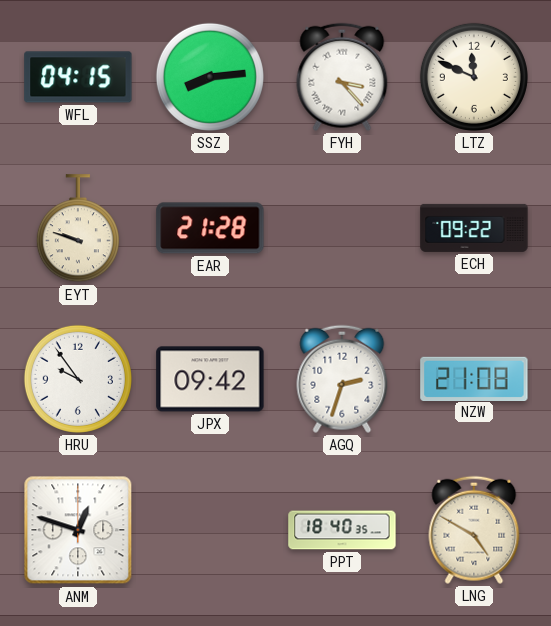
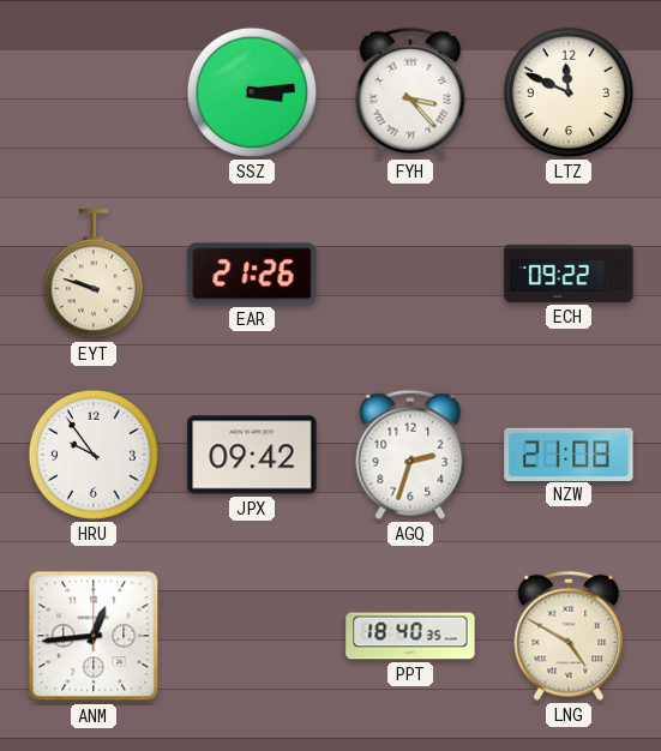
WFL: 04:15 -> none (78, 77)
SSZ: 8:14 -> 3:14 (252, 92)
EAR: 21:28 -> 21:26 (252, 274)
ANM: 12:48 -> 12:44 (94, 636)
